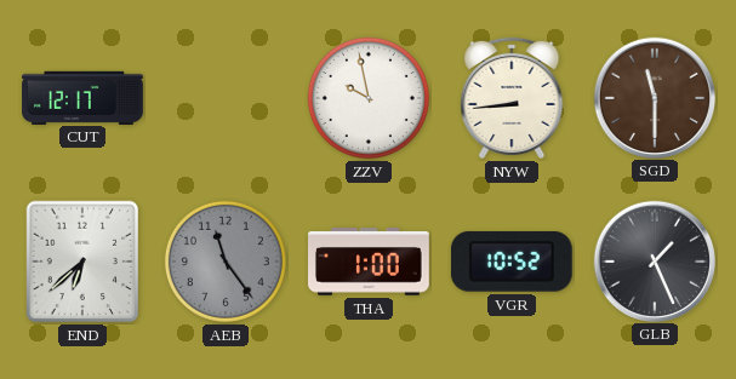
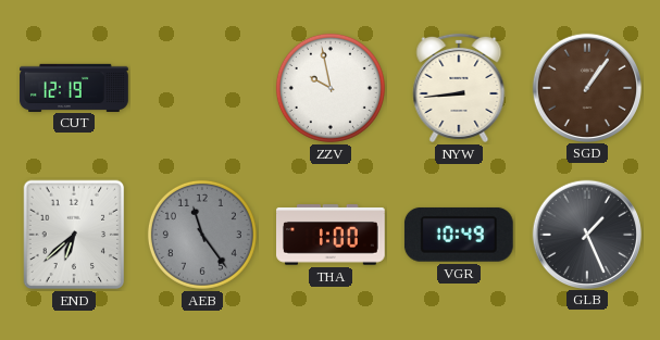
CUT: 12:17 -> 12:19 (74, 87)
SGD: 11:30 -> 1:06 (586, 87)
VGR: 10:52 -> 10:49 (459, 235)
